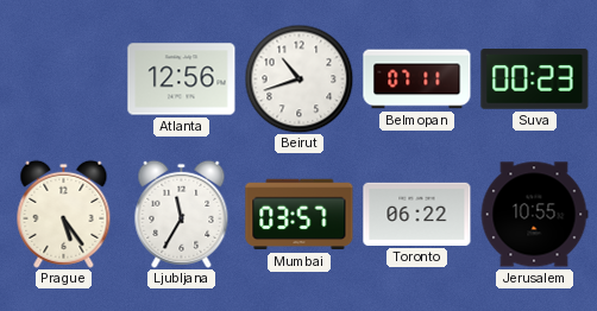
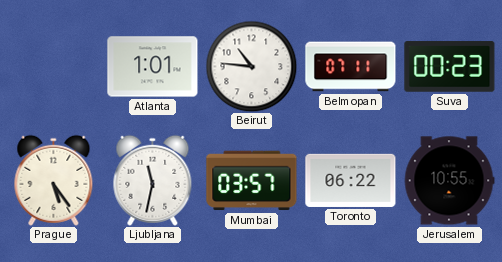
Atlanta: 12:56 -> 1:01 (153, 67)
Beirut: 10:42 -> 10:46 (251, 66)
Ljubljana: 11:35 -> 11:32 (153, 180)
